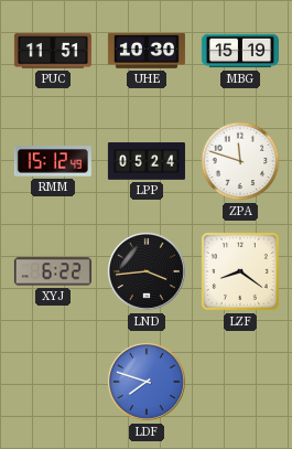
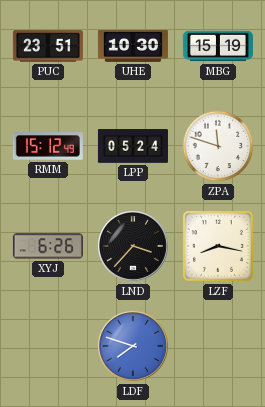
PUC: 11:51 -> 23:51 (48, 46)
XYJ: 6:22 -> 6:26 (48, 246)
LND: 3:44 -> 3:37 (133, 246)
LZF: 8:21 -> 8:17 (218, 246)
